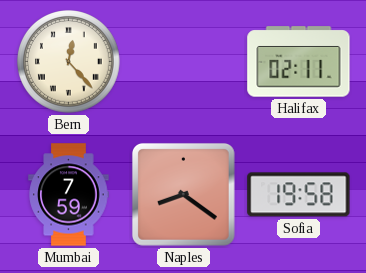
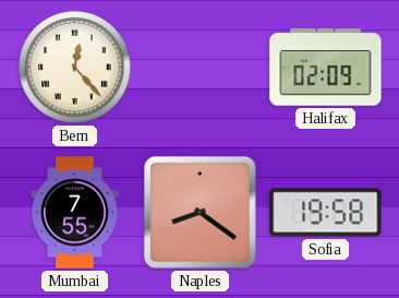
Halifax: 02:11 -> 02:09 (326, 68)
Mumbai: 7:59 -> 7:55 (75, 213)
